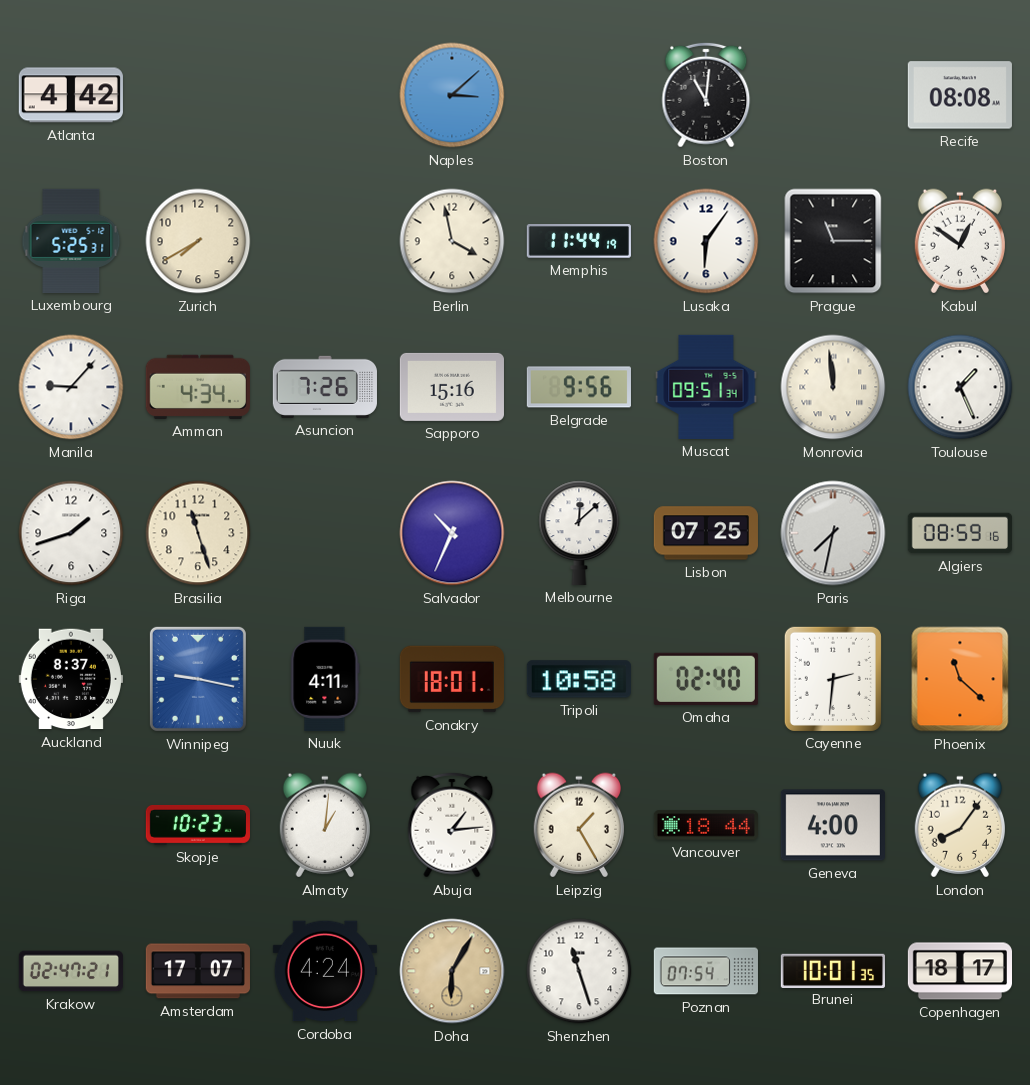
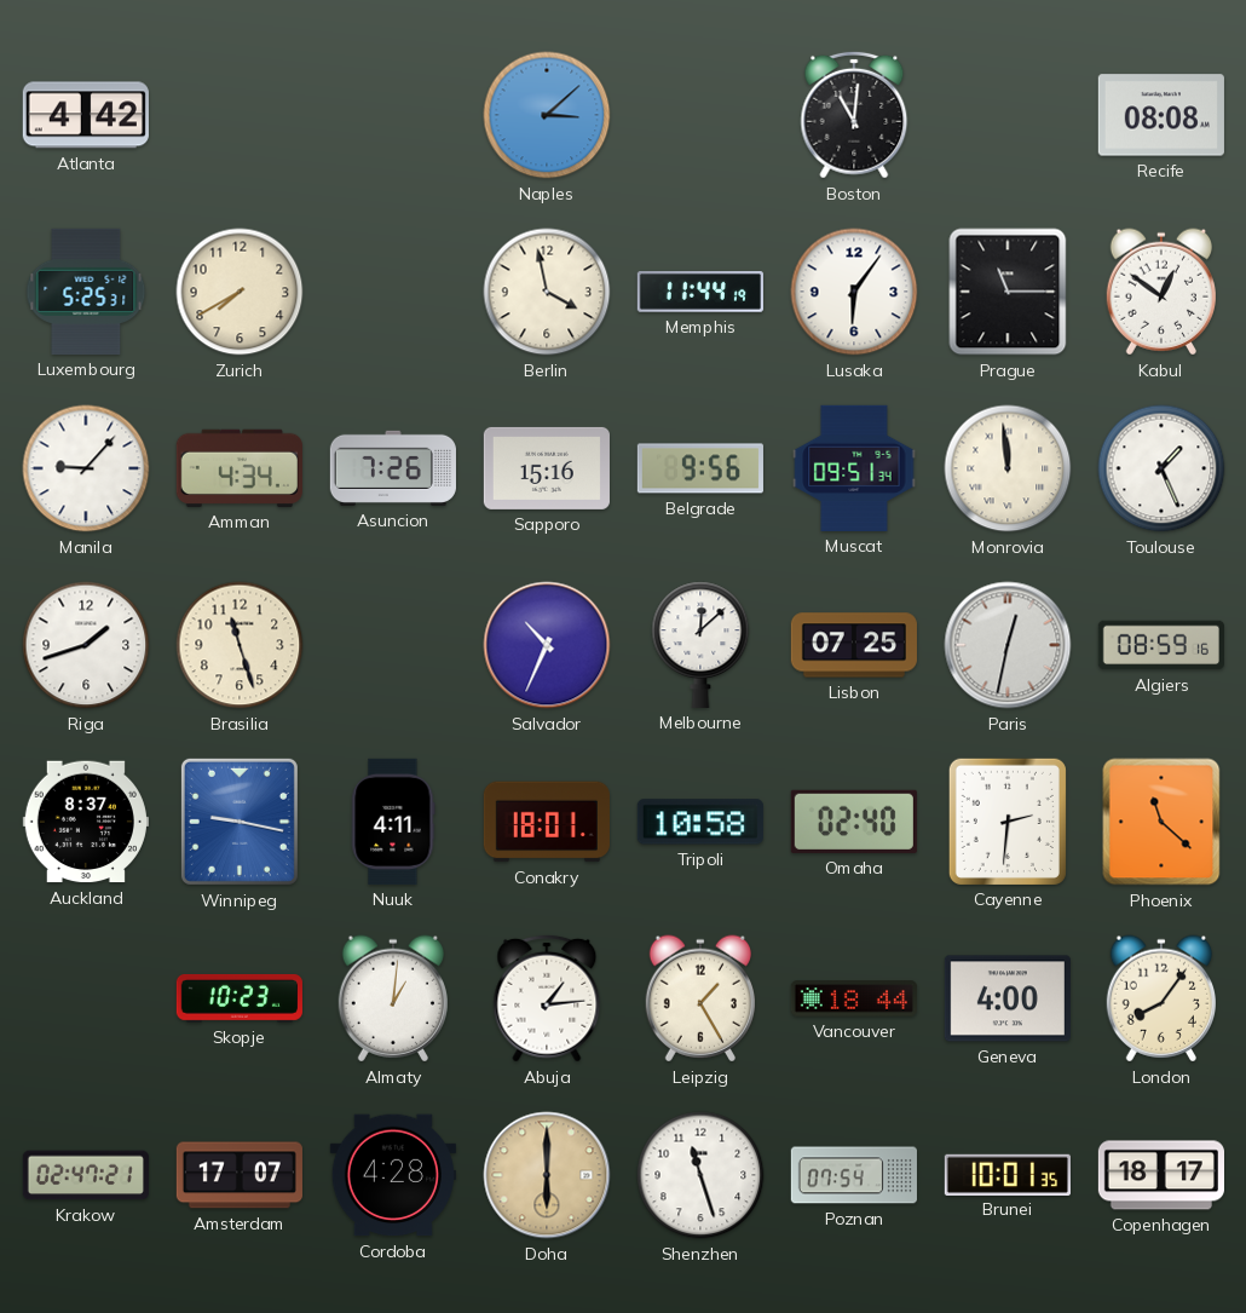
Paris: 7:32 -> 12:32 (1008, 645)
Cordoba: 4:24 -> 4:28 (393, 1175)
Doha: 6:05 -> 6:00 (547, 1175)
